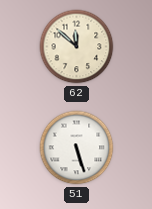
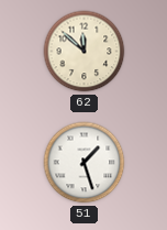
51: 5:27 -> 1:27 (85, 163)
